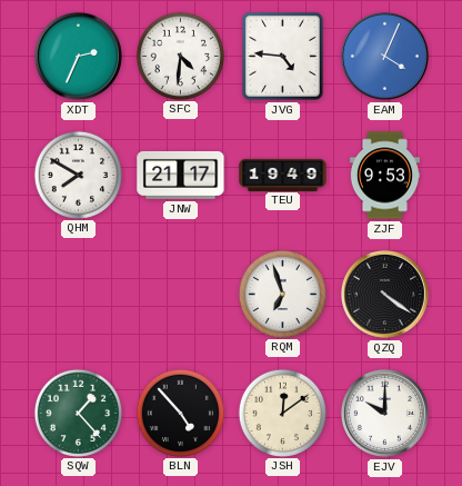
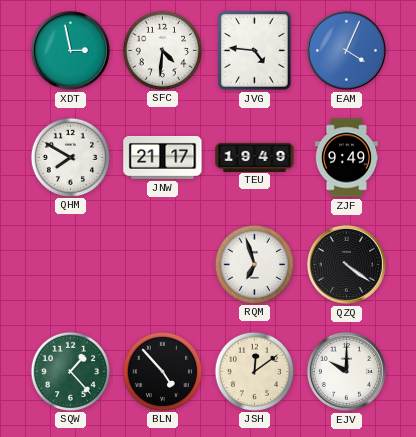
XDT: 2:34 -> 2:58 (70, 50)
ZJF: 9:53 -> 9:49 (346, 158)
